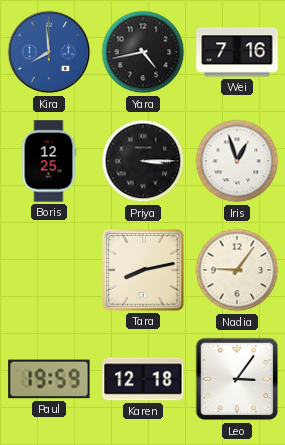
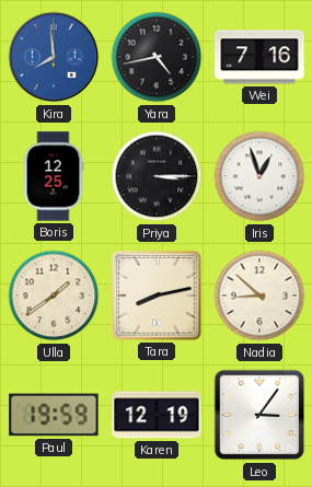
Ulla: none -> 1:39 (54, 295)
Nadia: 9:06 -> 8:52 (259, 295)
Karen: 12:18 -> 12:19 (157, 415)
